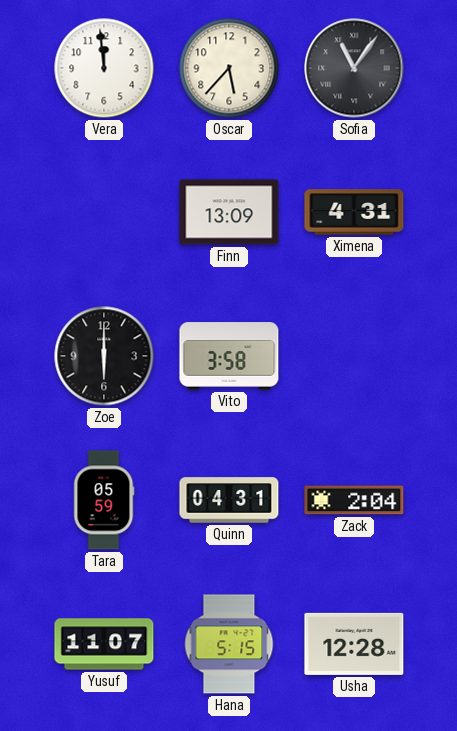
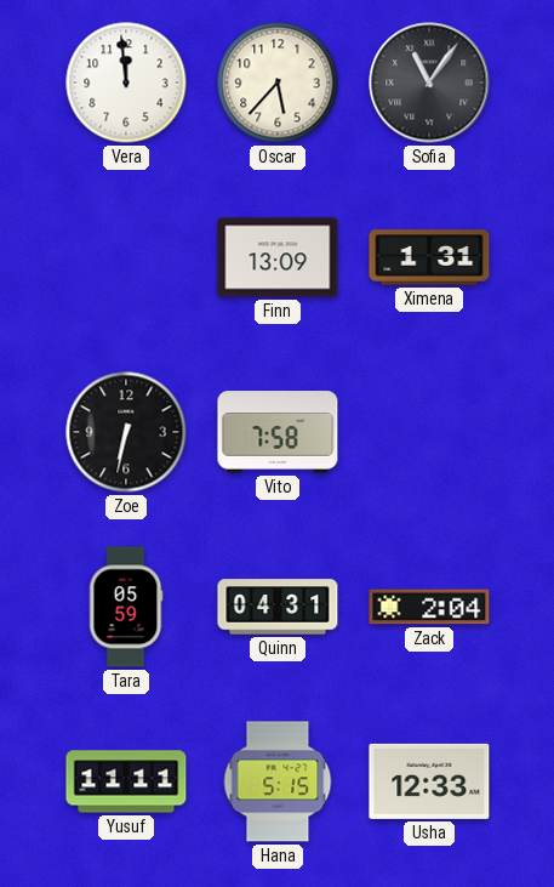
Ximena: 4:31 -> 1:31 (429, 257)
Zoe: 6:00 -> 6:32 (126, 432)
Vito: 3:58 -> 7:58 (278, 432)
Yusuf: 11:07 -> 11:11 (126, 781)
Usha: 12:28 -> 12:33 (429, 781)
